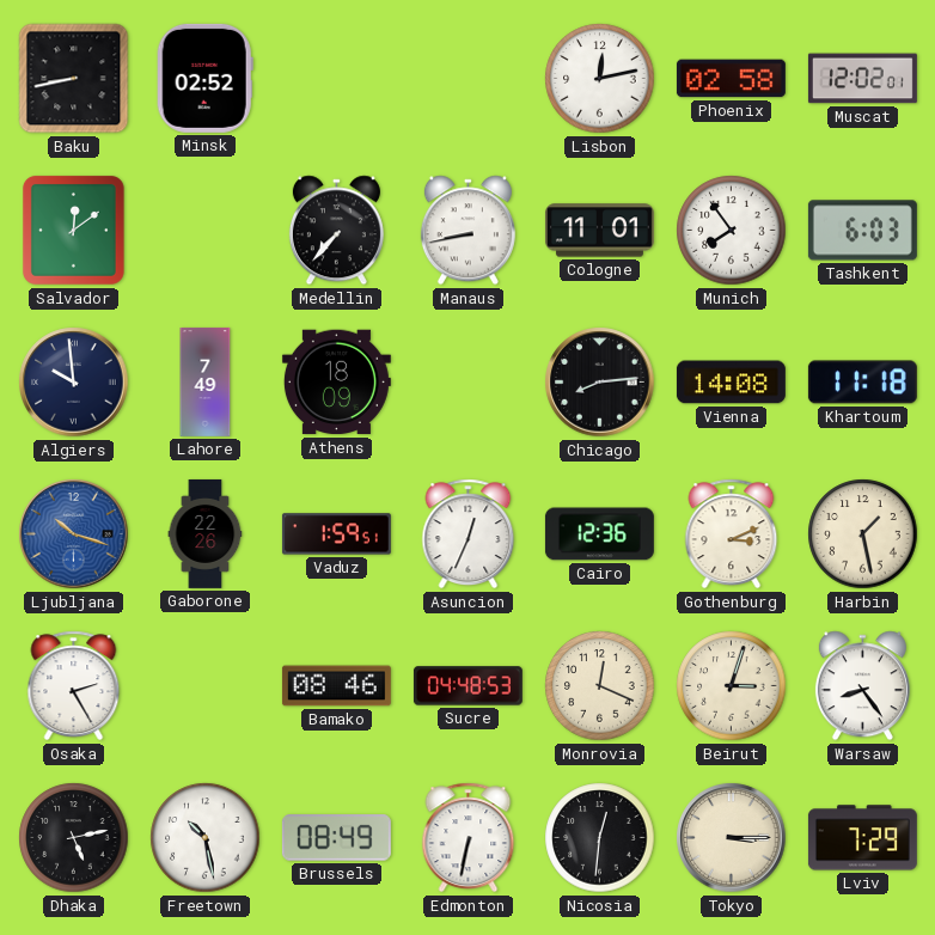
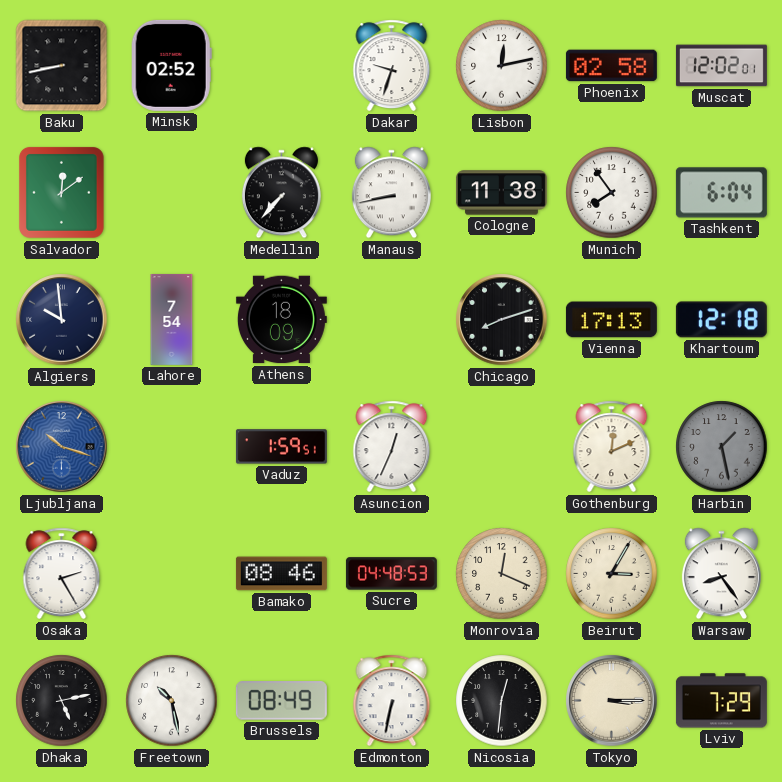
Dakar: none -> 9:33 (392, 66)
Cologne: 11:01 -> 11:38 (501, 193)
Tashkent: 6:03 -> 6:04 (721, 193)
Lahore: 7:49 -> 7:54 (172, 319)
Chicago: 8:14 -> 8:12 (502, 320)
Vienna: 14:08 -> 17:13 (611, 320)
Khartoum: 11:18 -> 12:18 (721, 320)
Gaborone: 22:26 -> none (206, 533)
Cairo: 12:36 -> none (599, 534)
Gothenburg: 3:11 -> 12:11 (612, 447)
Harbin dial: cream -> grey (722, 447)
Beirut: 3:03 -> 3:05 (612, 574)
